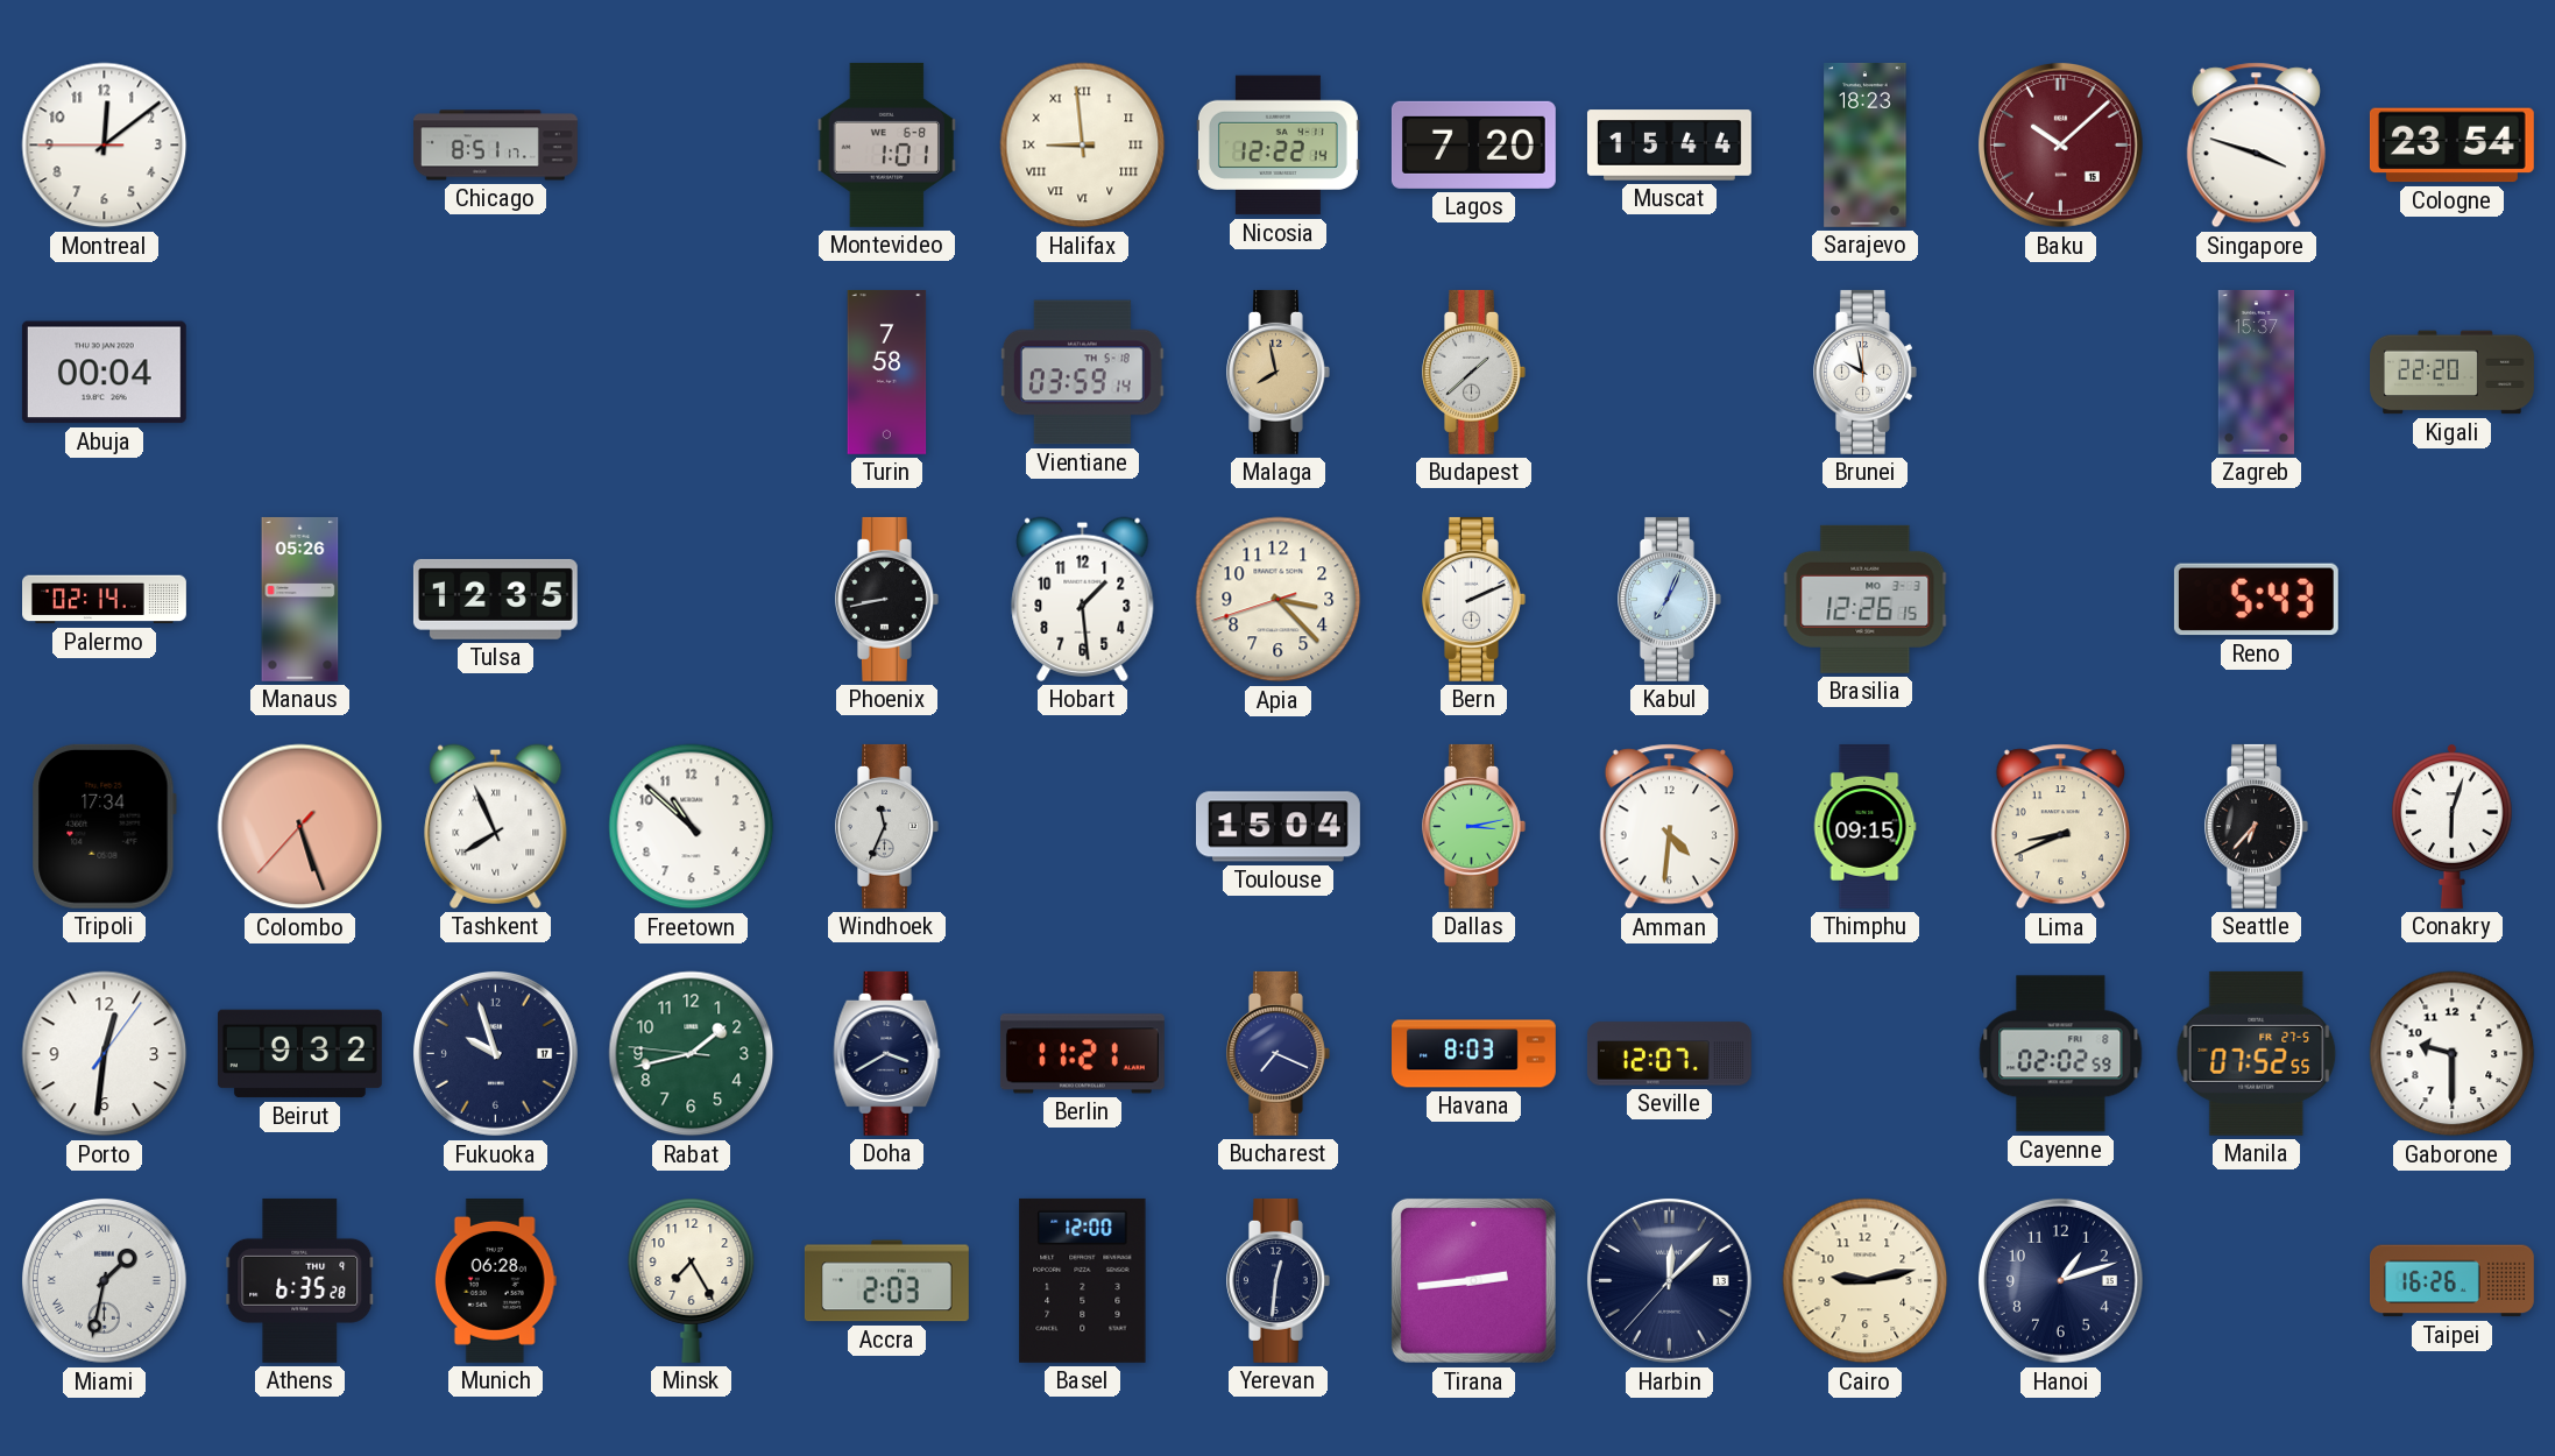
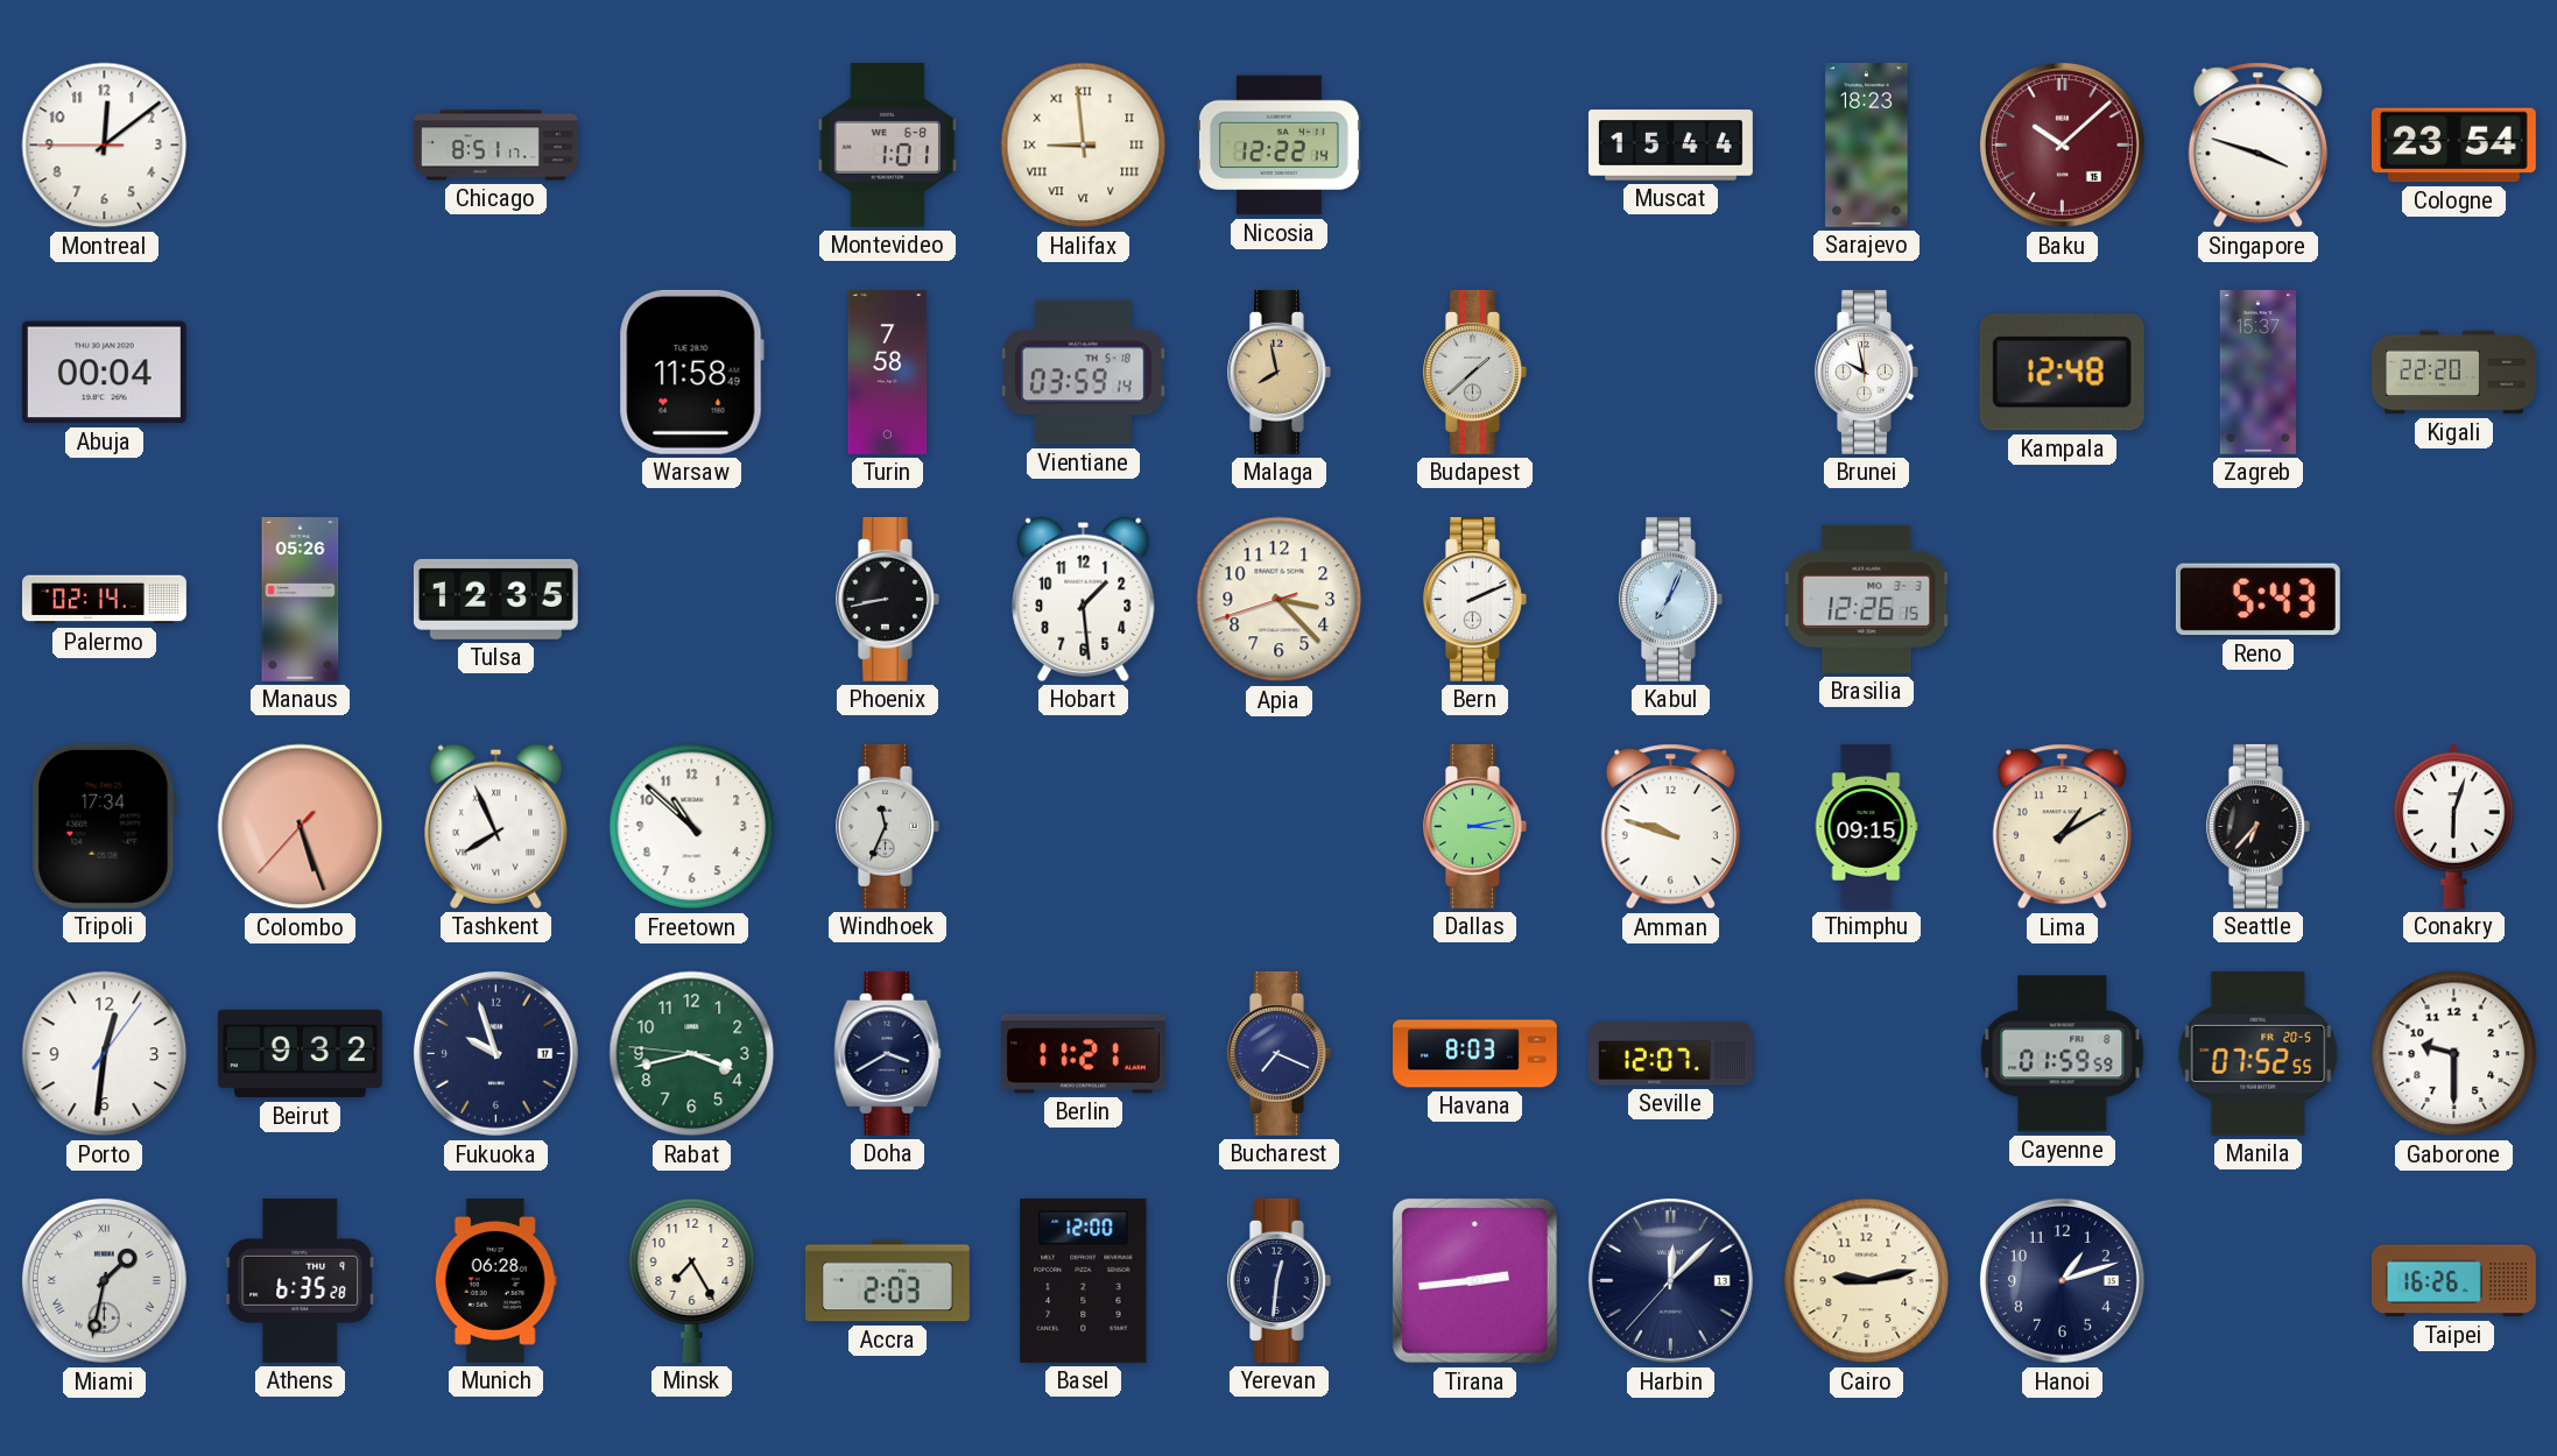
Lagos: 7:20 -> none (1473, 144)
Warsaw: none -> 11:58 (691, 372)
Kampala: none -> 12:48 (2062, 373)
Toulouse: 15:04 -> none (1277, 827)
Amman: 4:31 -> 9:48 (1670, 827)
Lima: 8:41 -> 1:10 (2062, 827)
Rabat: 1:42 -> 3:42 (692, 1054)
Cayenne: 02:02 -> 01:59 (2063, 1054)
Manila date: FR 27-5 -> FR 20-5 (2259, 1053)
